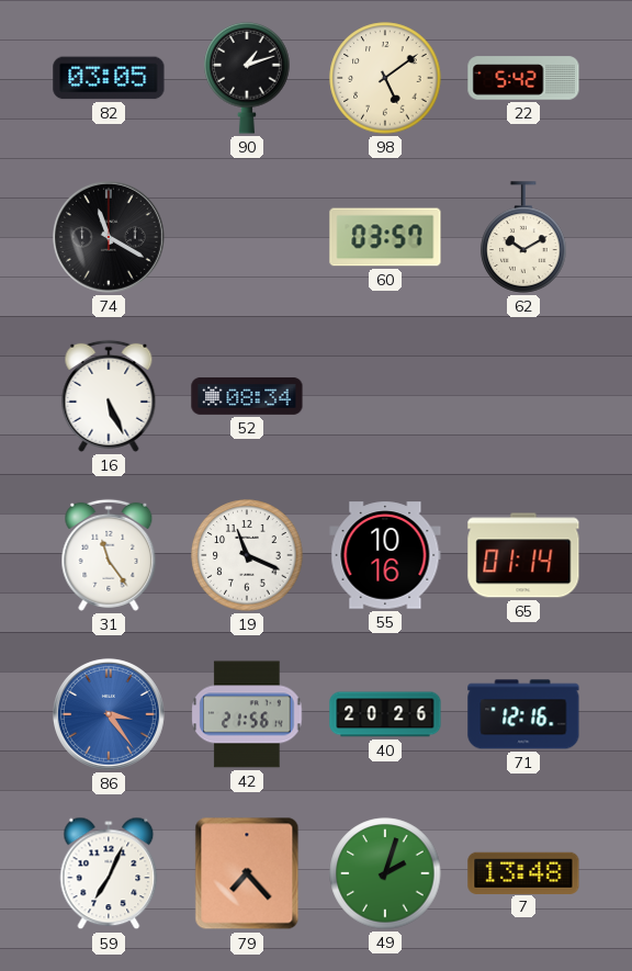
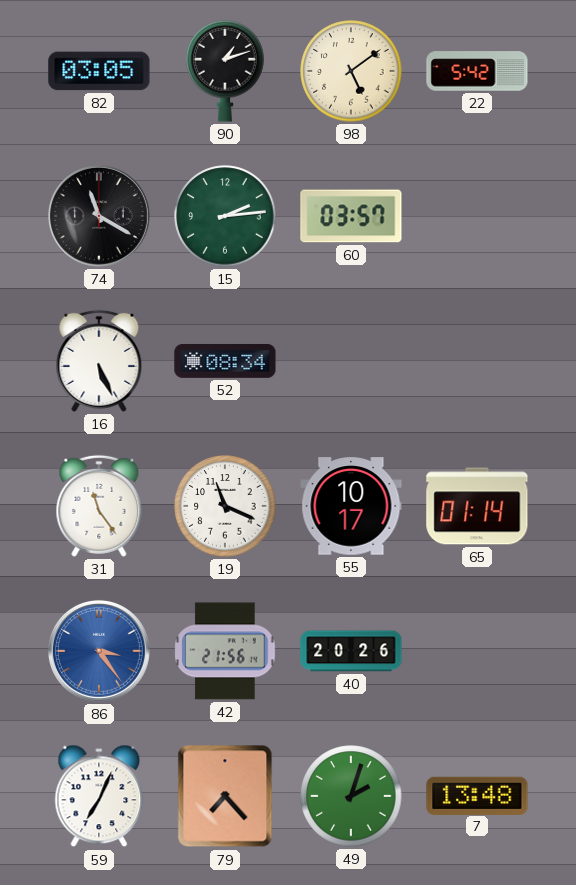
15: none -> 2:14 (225, 216)
62: 10:10 -> none (523, 237)
55: 10:16 -> 10:17 (351, 506)
71: 12:16 -> none (523, 714)
